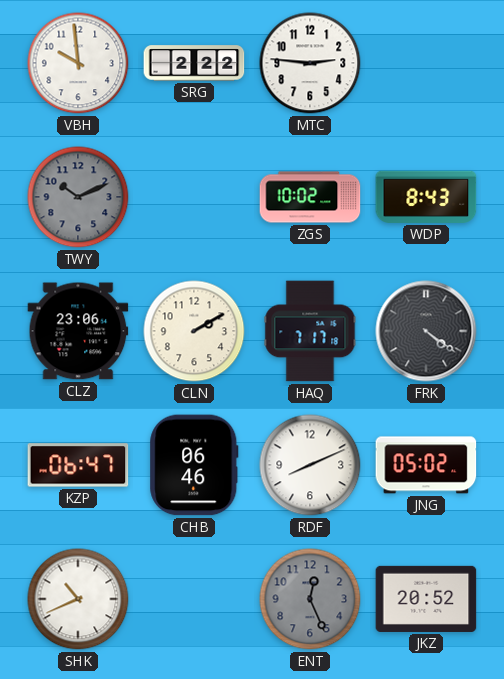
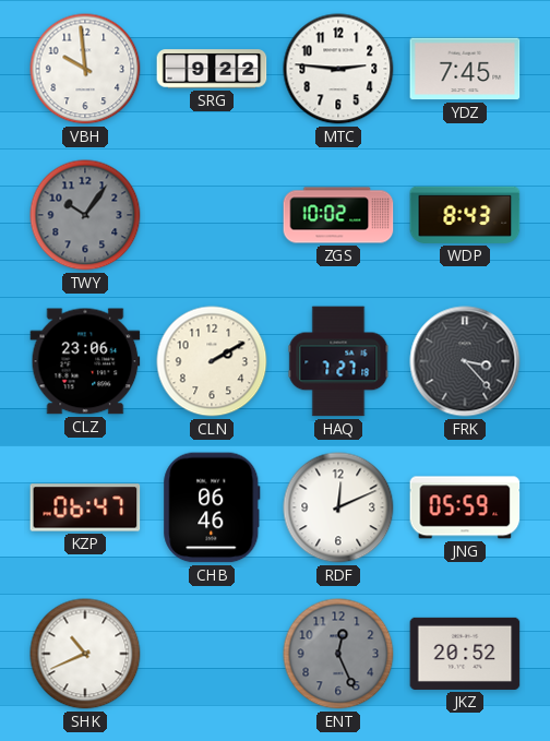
SRG: 2:22 -> 9:22 (212, 69)
YDZ: none -> 7:45 (465, 69)
TWY: 10:11 -> 10:06 (85, 215)
HAQ: 7:17 -> 7:27 (338, 361)
FRK: 4:21 -> 3:23 (465, 361)
RDF: 8:11 -> 12:11 (338, 507)
JNG: 05:02 -> 05:59 (465, 507)
